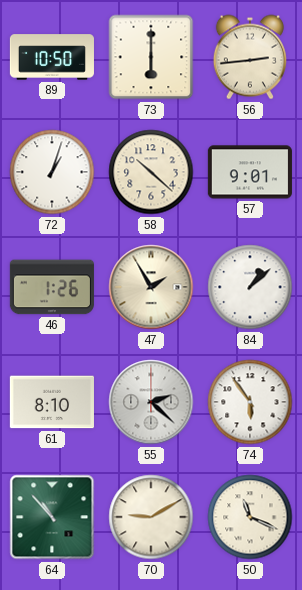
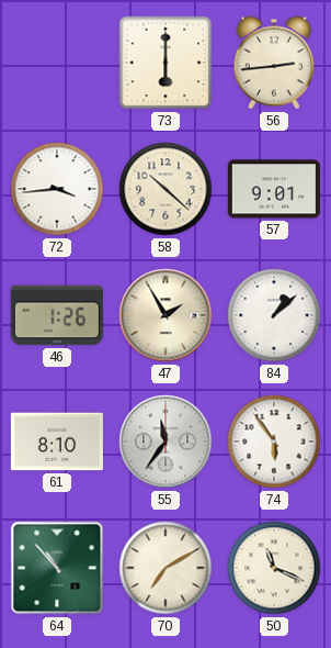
89: 10:50 -> none (52, 57)
72: 1:03 -> 3:44 (57, 189)
55: 2:22 -> 11:36 (165, 442)
70: 9:10 -> 7:10 (165, 568)
